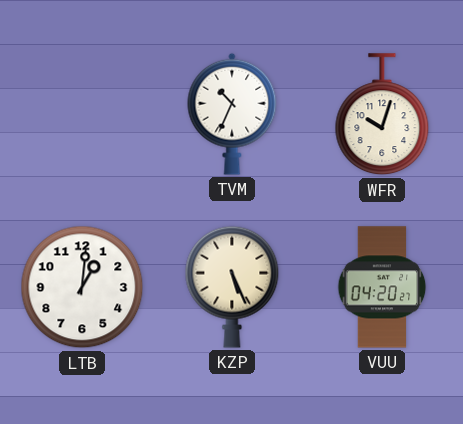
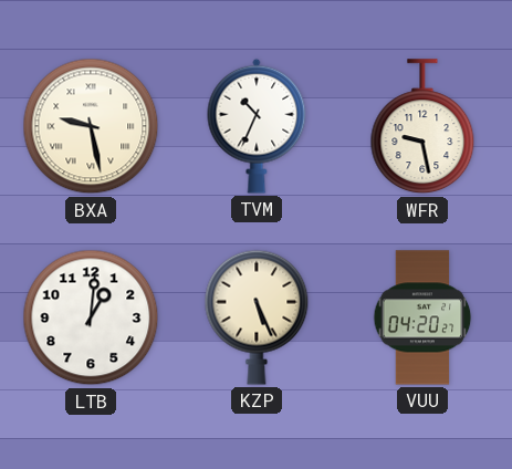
BXA: none -> 9:28 (91, 126)
WFR: 10:03 -> 9:28 (422, 127)
